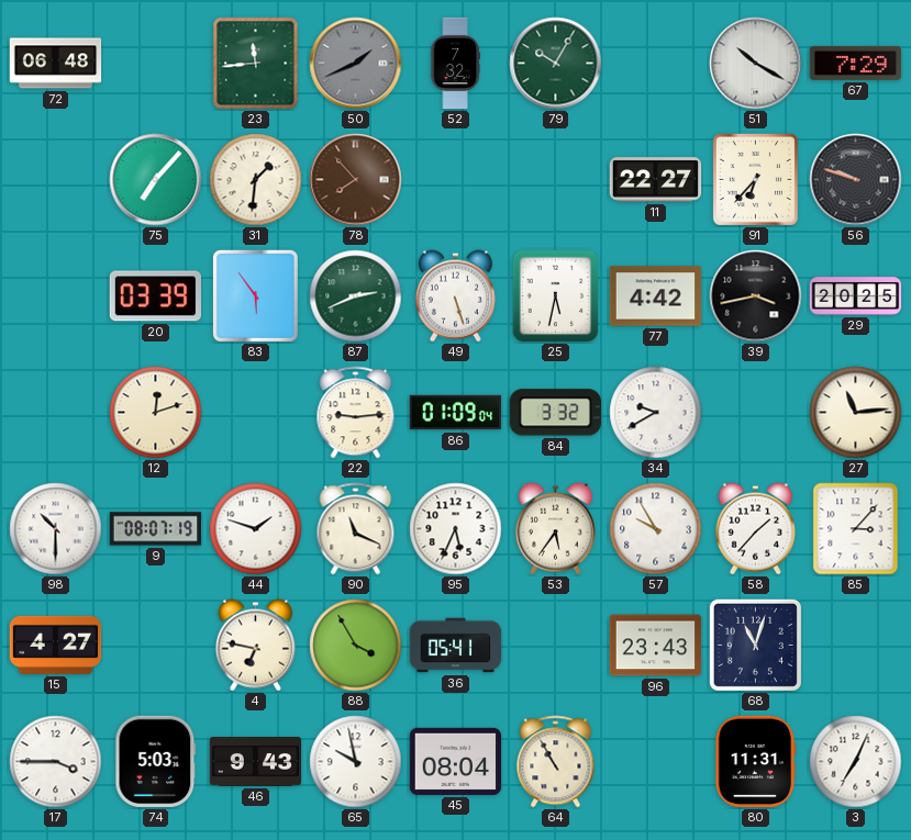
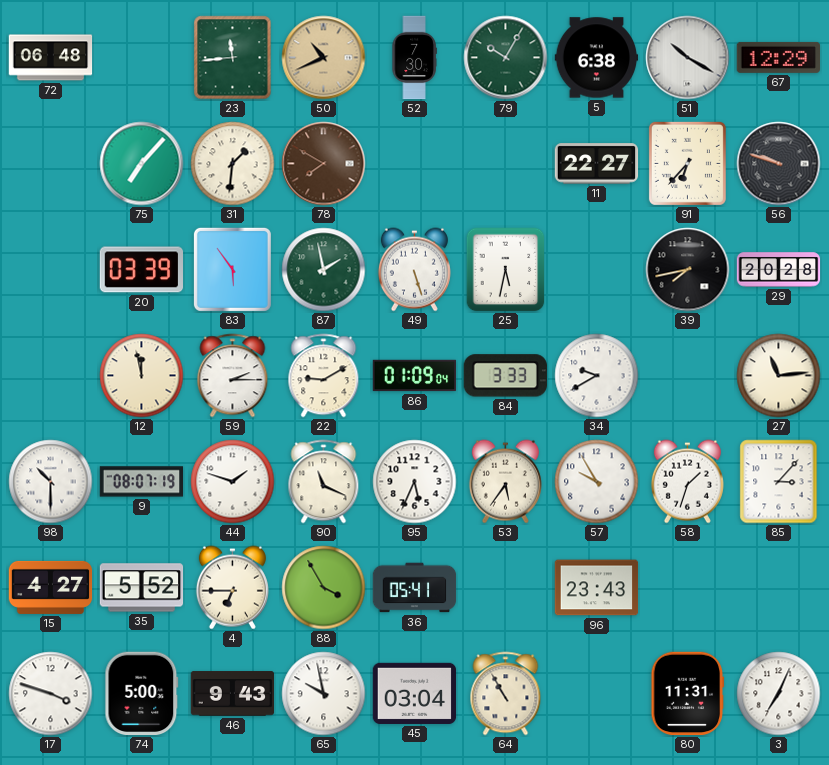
50: 1:41 -> 10:41 (324, 58)
50 dial: grey -> champagne (324, 58)
52: 7:32 -> 7:30 (414, 58)
5: none -> 6:38 (597, 58)
67: 7:29 -> 12:29 (779, 57)
78: 7:53 -> 7:50 (324, 164)
87: 2:41 -> 1:58 (324, 270)
77: 4:42 -> none (656, 296)
39: 3:43 -> 7:43 (688, 270)
29: 20:25 -> 20:28 (779, 270)
12: 12:12 -> 11:58 (142, 376)
59: none -> 2:15 (233, 376)
22: 9:14 -> 9:10 (324, 376)
84: 3:32 -> 3:33 (505, 376)
58: 1:37 -> 1:33 (687, 482)
35: none -> 5:52 (142, 588)
4: 6:47 -> 6:45 (232, 588)
68: 11:03 -> none (755, 645)
17: 3:45 -> 3:48 (51, 694)
74: 5:03 -> 5:00 (142, 694)
45: 08:04 -> 03:04 (415, 693)
